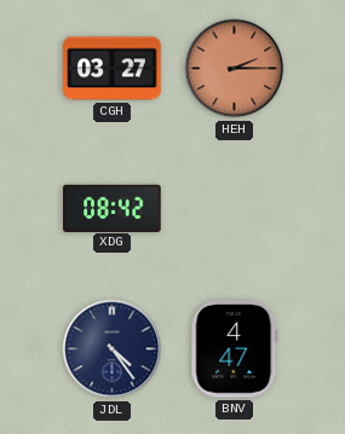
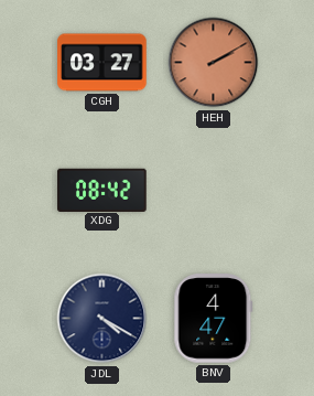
HEH: 2:15 -> 2:10 (214, 63)
JDL: 4:24 -> 4:20 (102, 319)
